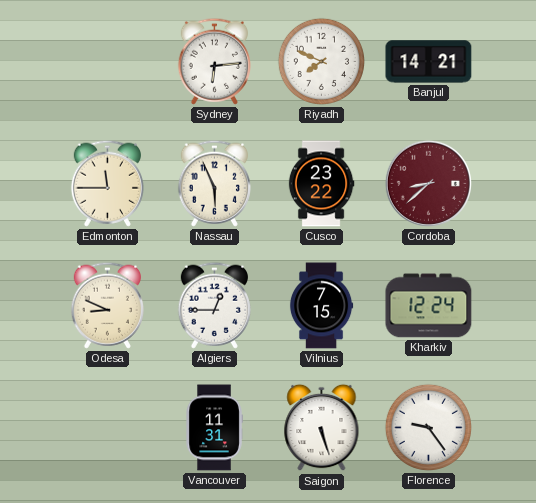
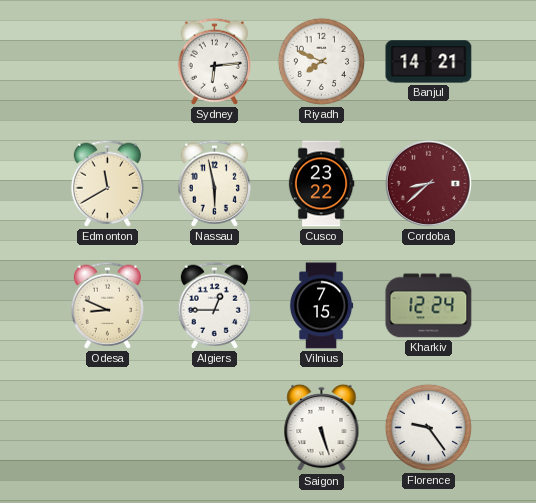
Edmonton: 11:45 -> 11:40 (107, 183)
Nassau: 5:56 -> 5:58 (214, 183)
Vancouver: 11:31 -> none (214, 428)
